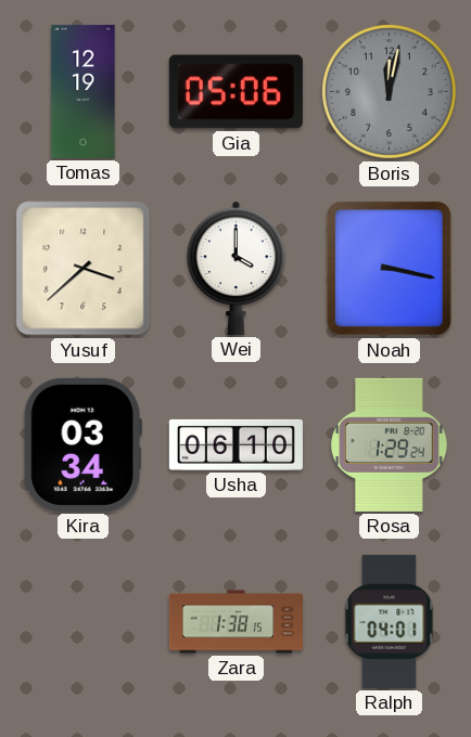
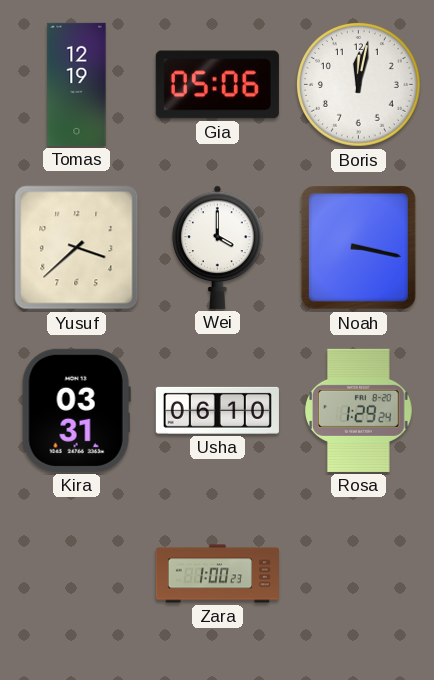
Boris dial: grey -> white (358, 84)
Kira: 03:34 -> 03:31 (76, 410)
Zara: 1:38 -> 1:00 (217, 574)
Ralph: 04:01 -> none (390, 621)
